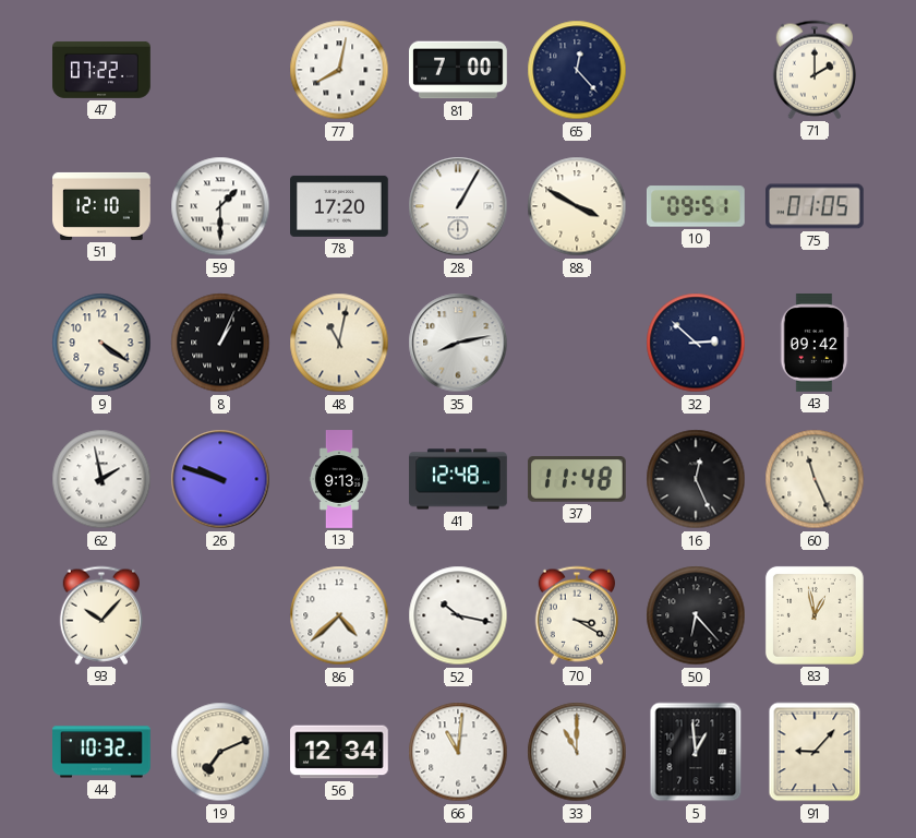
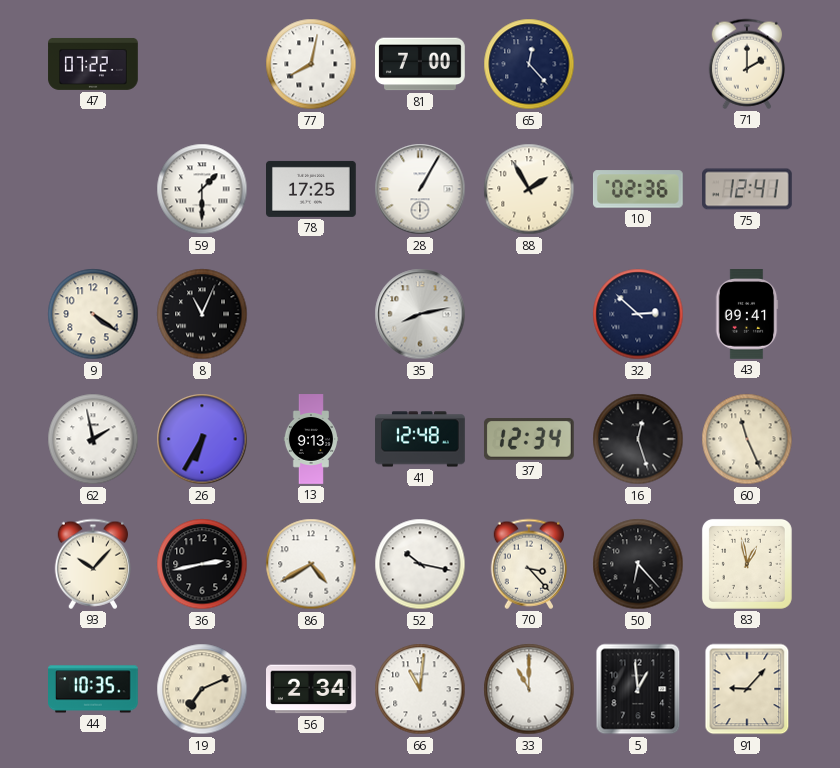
51: 12:10 -> none (103, 206)
78: 17:20 -> 17:25 (312, 189)
88: 3:50 -> 1:55 (529, 189)
10: 09:51 -> 02:36 (638, 189)
75: 01:05 -> 12:41 (748, 189)
8: 1:04 -> 11:04 (202, 314)
48: 11:02 -> none (339, 343)
43: 09:42 -> 09:41 (747, 315)
26: 9:48 -> 6:35 (202, 439)
37: 11:48 -> 12:34 (529, 439)
16: 12:26 -> 12:27 (638, 439)
36: none -> 2:43 (202, 564)
86: 4:38 -> 4:40 (311, 564)
70: 3:20 -> 3:23 (528, 564)
44: 10:32 -> 10:35 (94, 689)
56: 12:34 -> 2:34 (312, 689)
